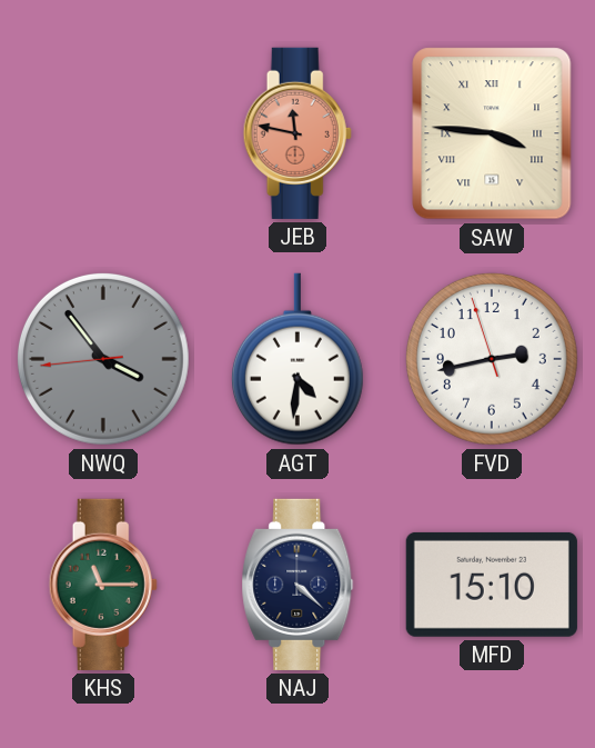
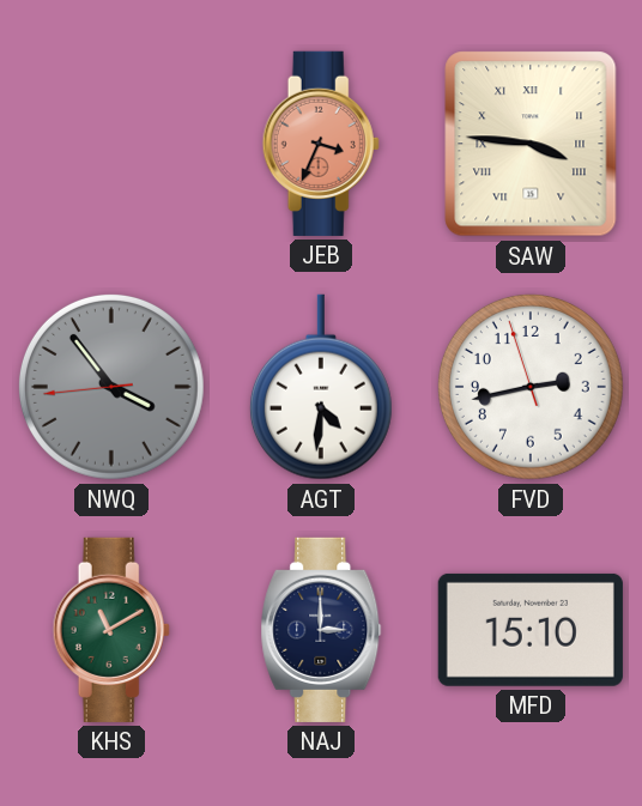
JEB: 11:47 -> 3:34 (321, 144)
KHS: 11:15 -> 11:10 (111, 630)
NAJ: 4:22 -> 3:00 (321, 630)
